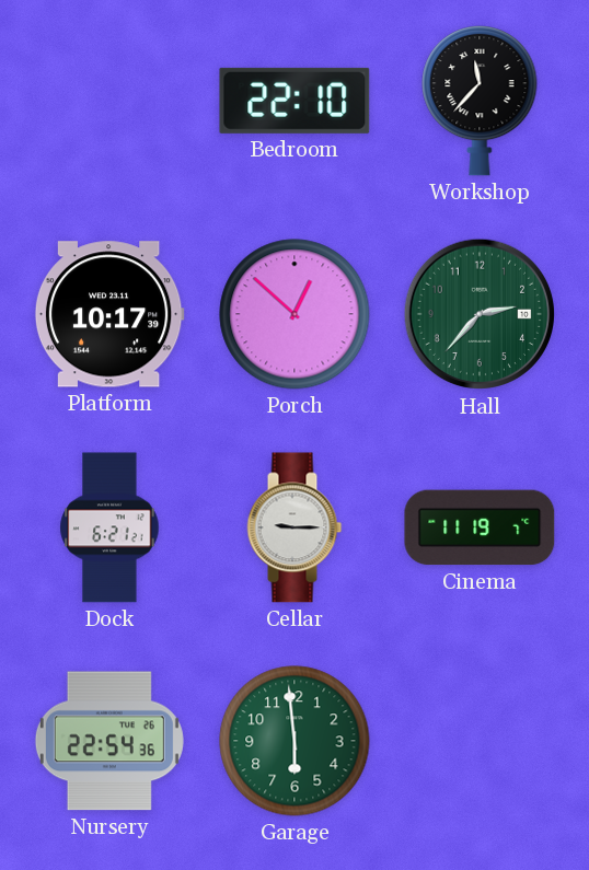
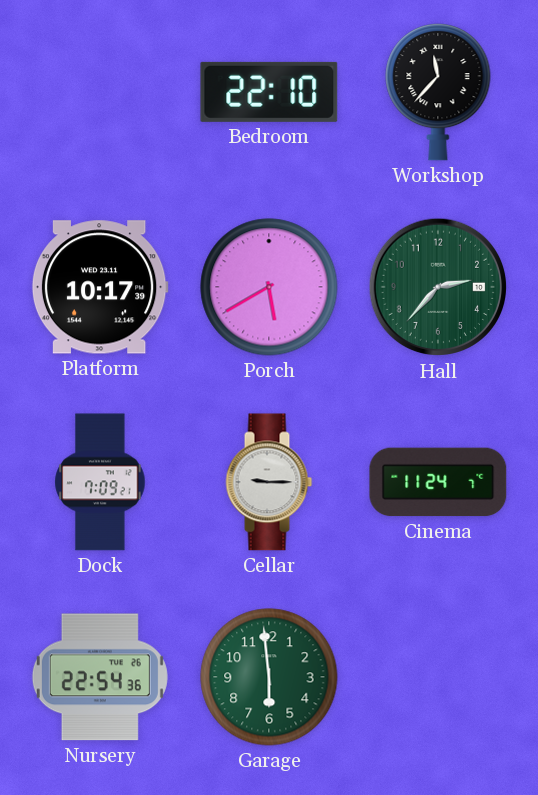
Porch: 12:52 -> 5:40 (269, 287)
Dock: 6:21 -> 7:09 (100, 482)
Cinema: 11:19 -> 11:24 (438, 482)
